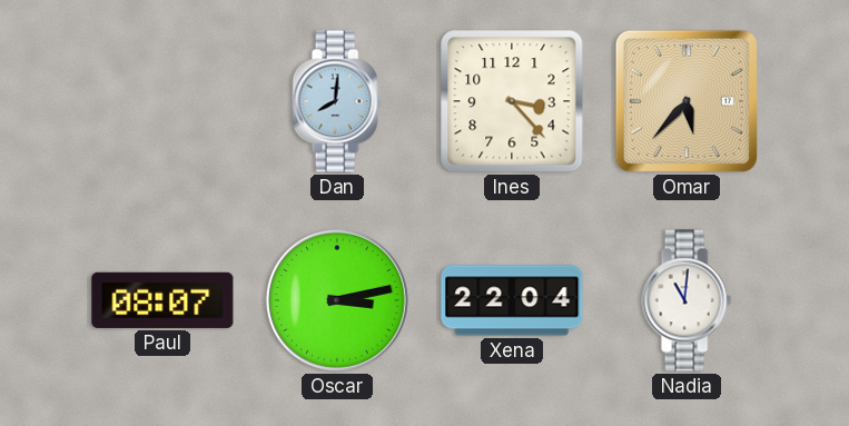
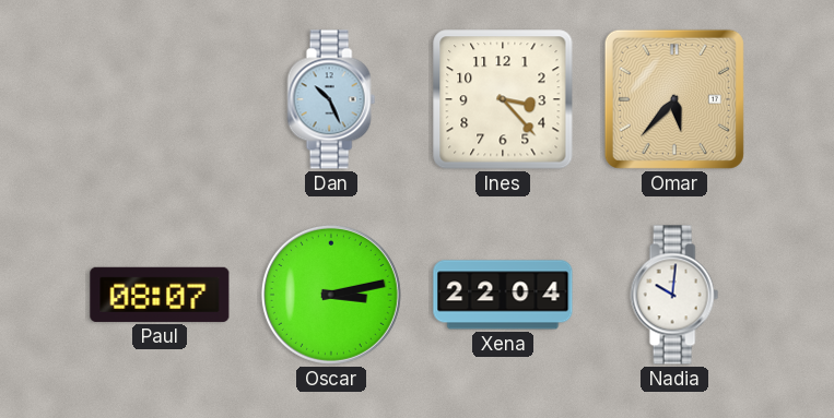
Dan: 8:01 -> 10:26 (331, 99)
Nadia: 11:01 -> 10:01 (674, 295)
